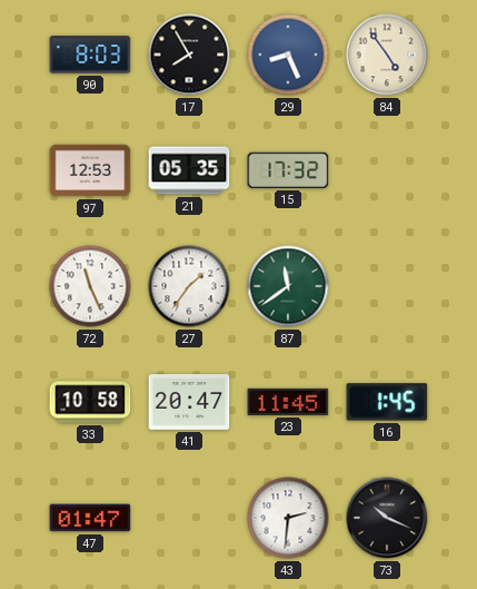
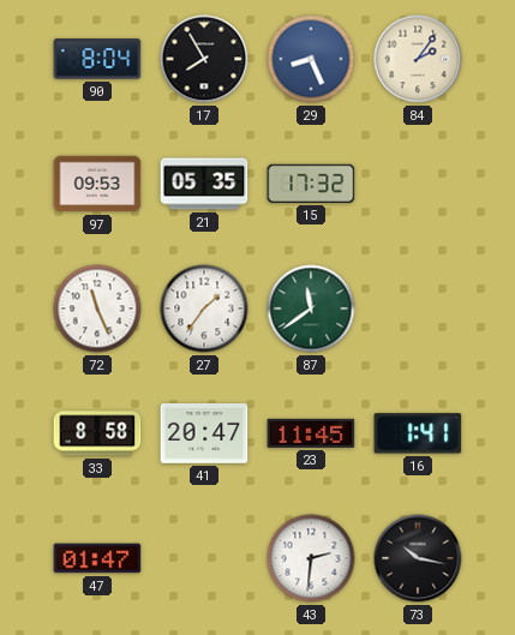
90: 8:03 -> 8:04 (97, 59)
84: 4:54 -> 2:06 (418, 59)
97: 12:53 -> 09:53 (97, 184)
33: 10:58 -> 8:58 (97, 433)
16: 1:45 -> 1:41 (418, 433)
73: 10:19 -> 10:17 (418, 558)
